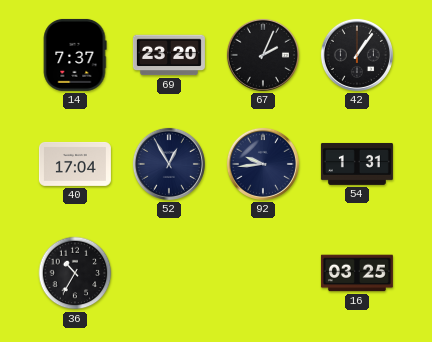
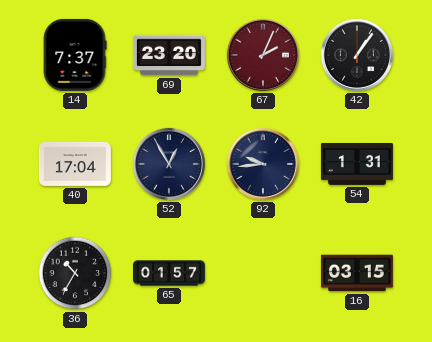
67 dial: black -> burgundy (263, 55)
65: none -> 01:57 (169, 273)
16: 03:25 -> 03:15 (357, 273)
